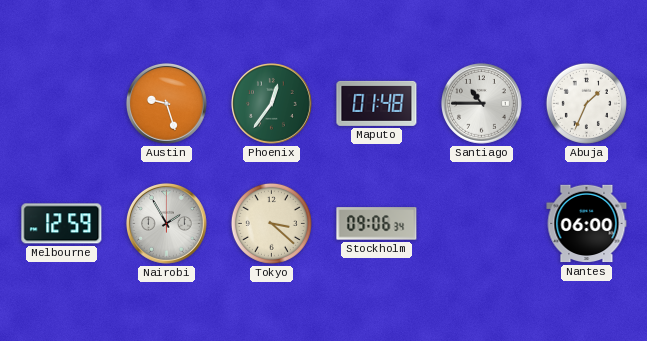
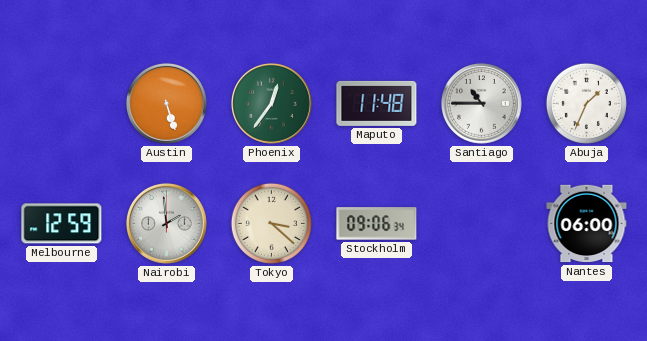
Austin: 9:27 -> 5:27 (166, 103)
Maputo: 01:48 -> 11:48 (377, 103)
Nairobi: 1:55 -> 1:59 (166, 223)
